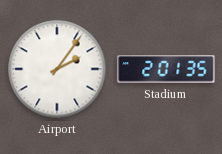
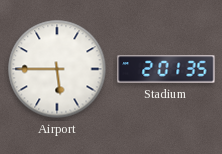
Airport: 2:06 -> 5:45 (57, 69)
